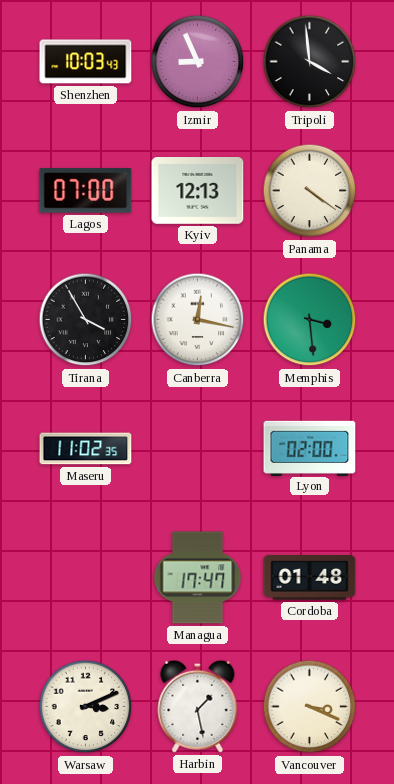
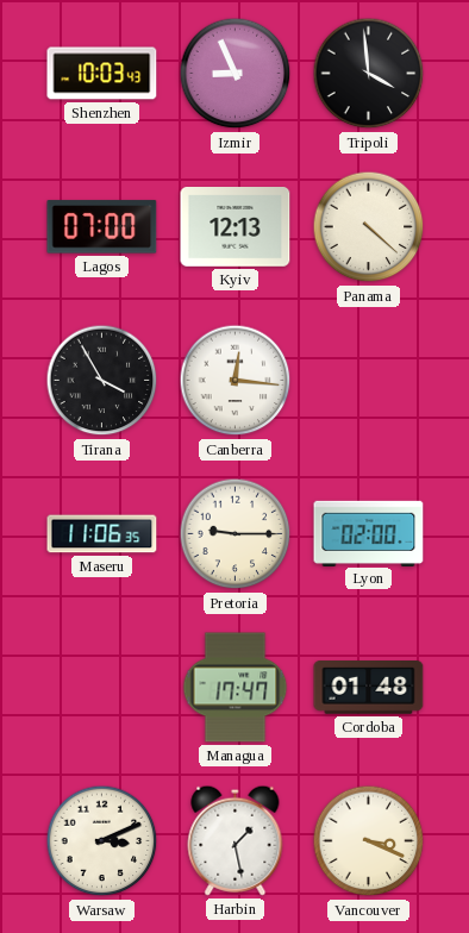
Panama: 4:21 -> 4:22 (369, 227)
Canberra: 12:17 -> 12:16 (236, 381)
Memphis: 3:29 -> none (310, 320)
Maseru: 11:02 -> 11:06 (102, 534)
Pretoria: none -> 9:15 (236, 534)
